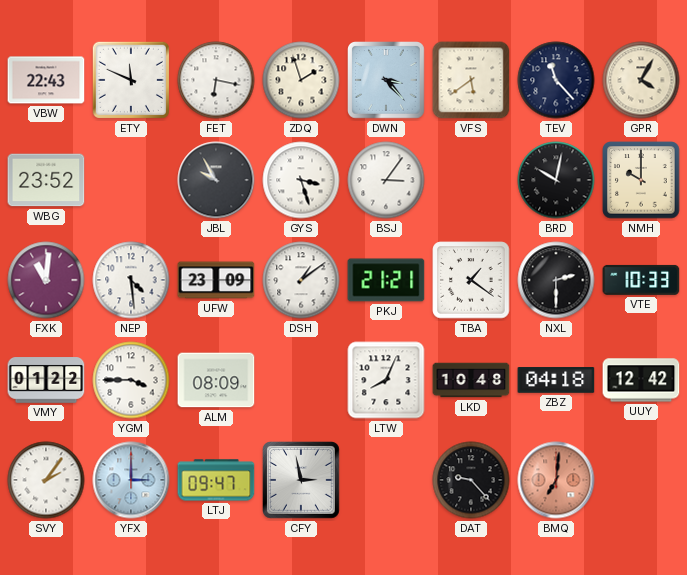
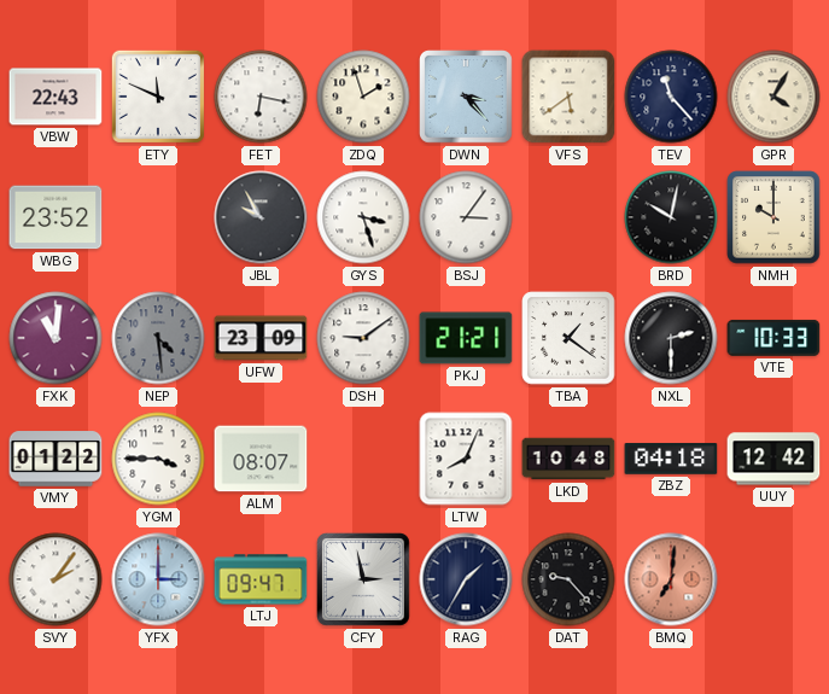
NEP dial: white -> grey (158, 338)
DSH: 1:09 -> 9:09 (363, 338)
ALM: 08:09 -> 08:07 (261, 459)
RAG: none -> 1:35 (466, 579)
